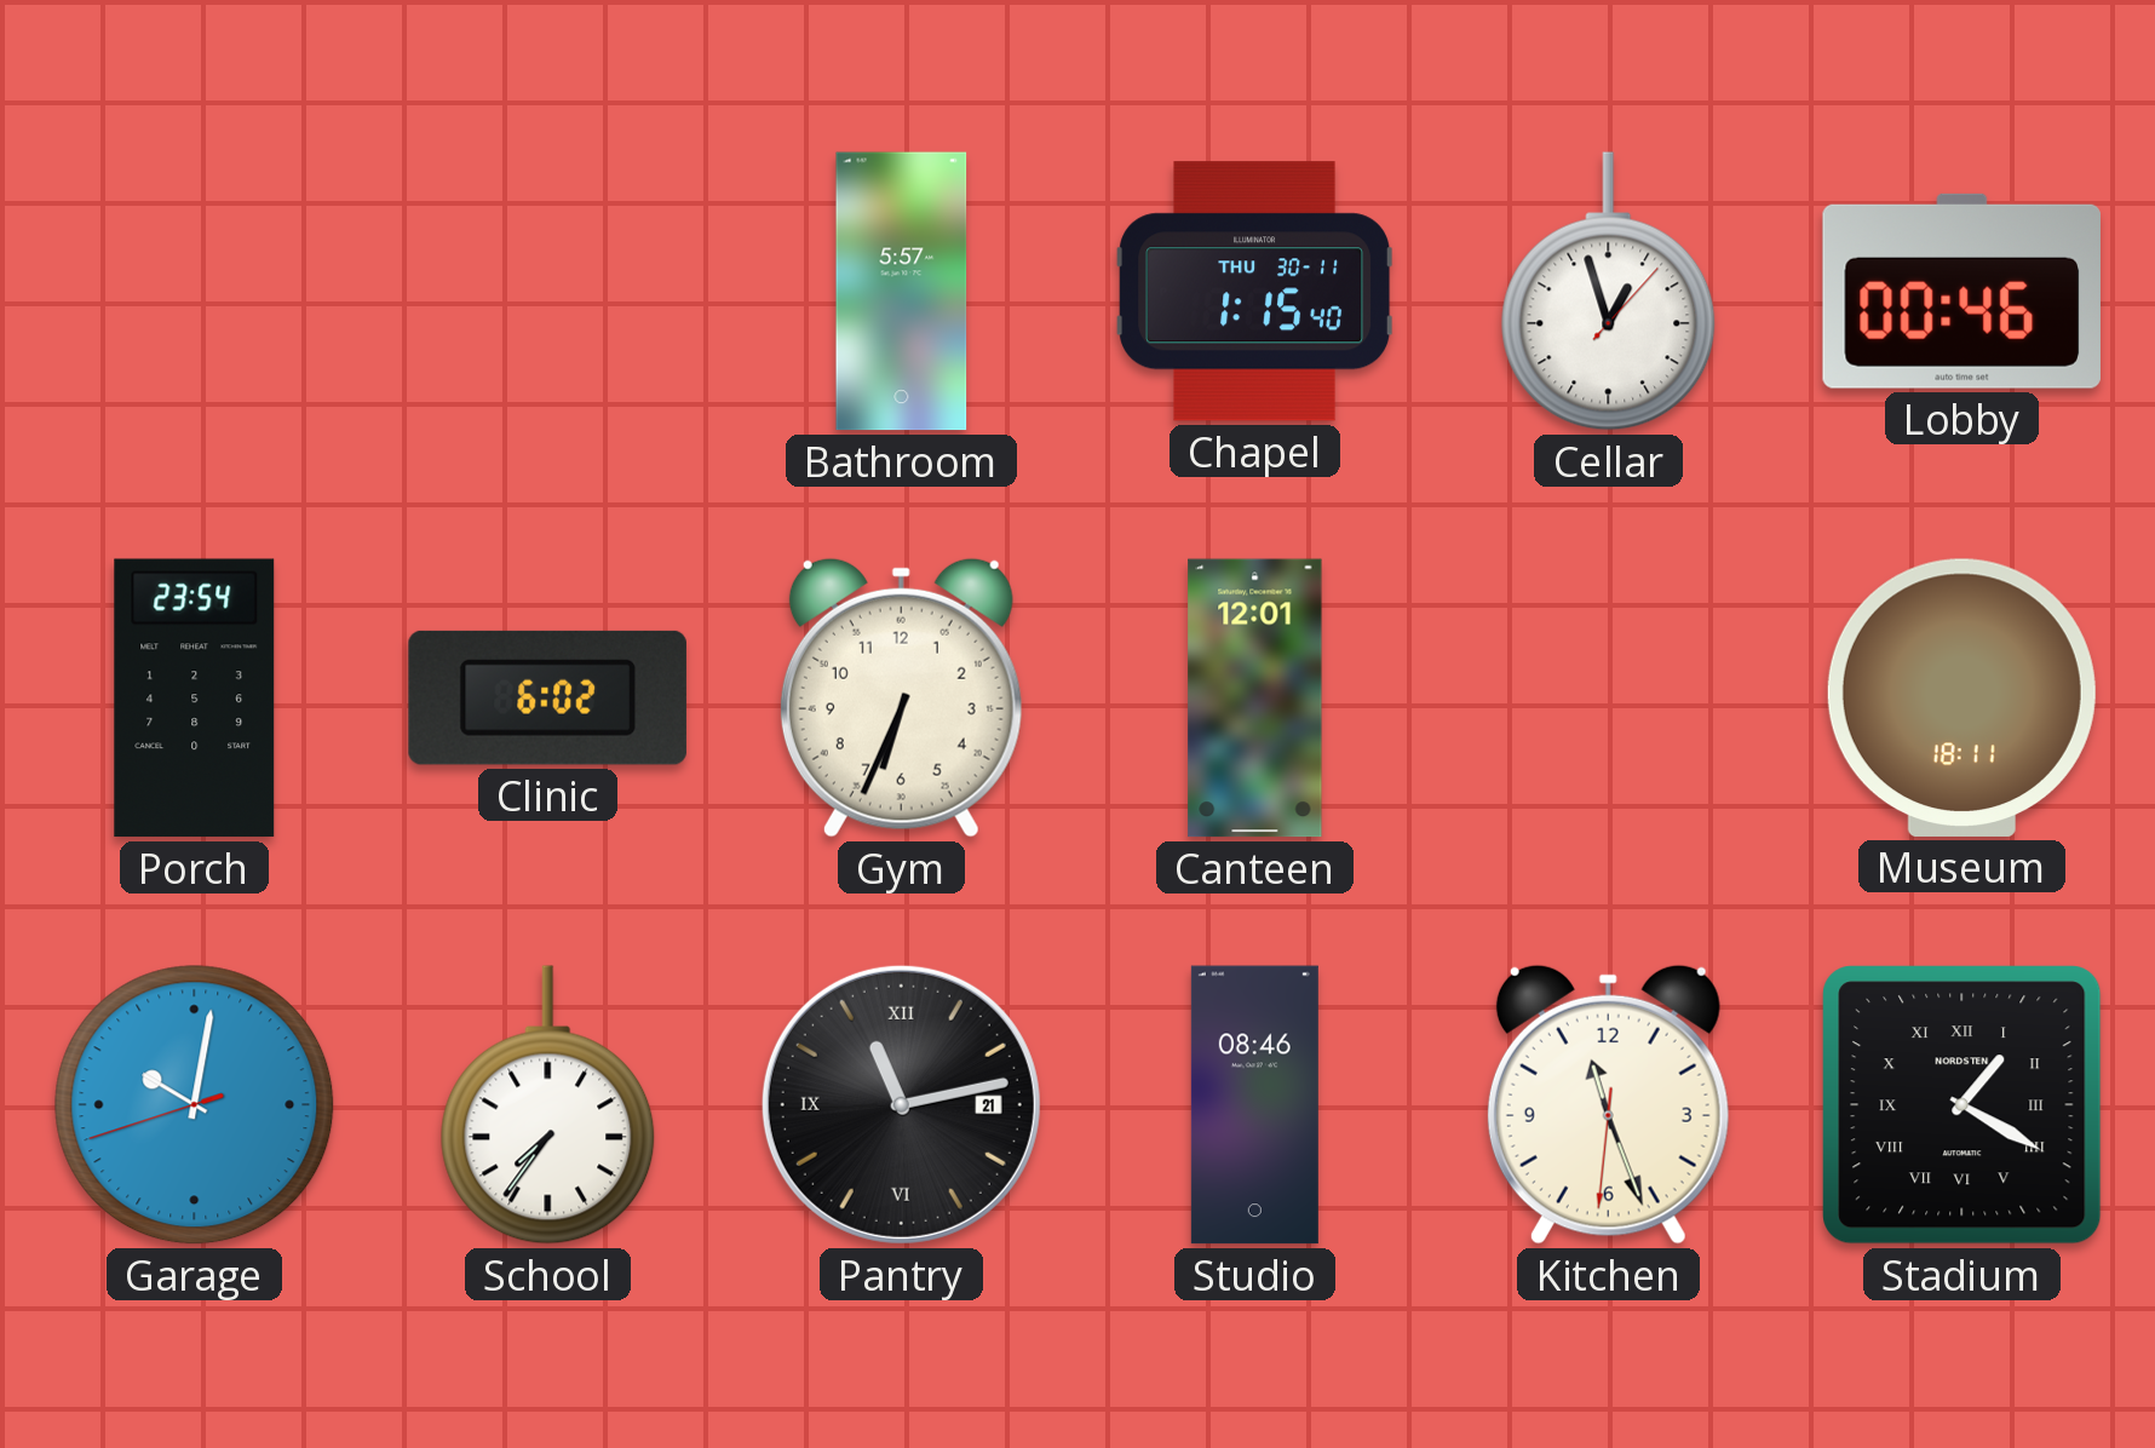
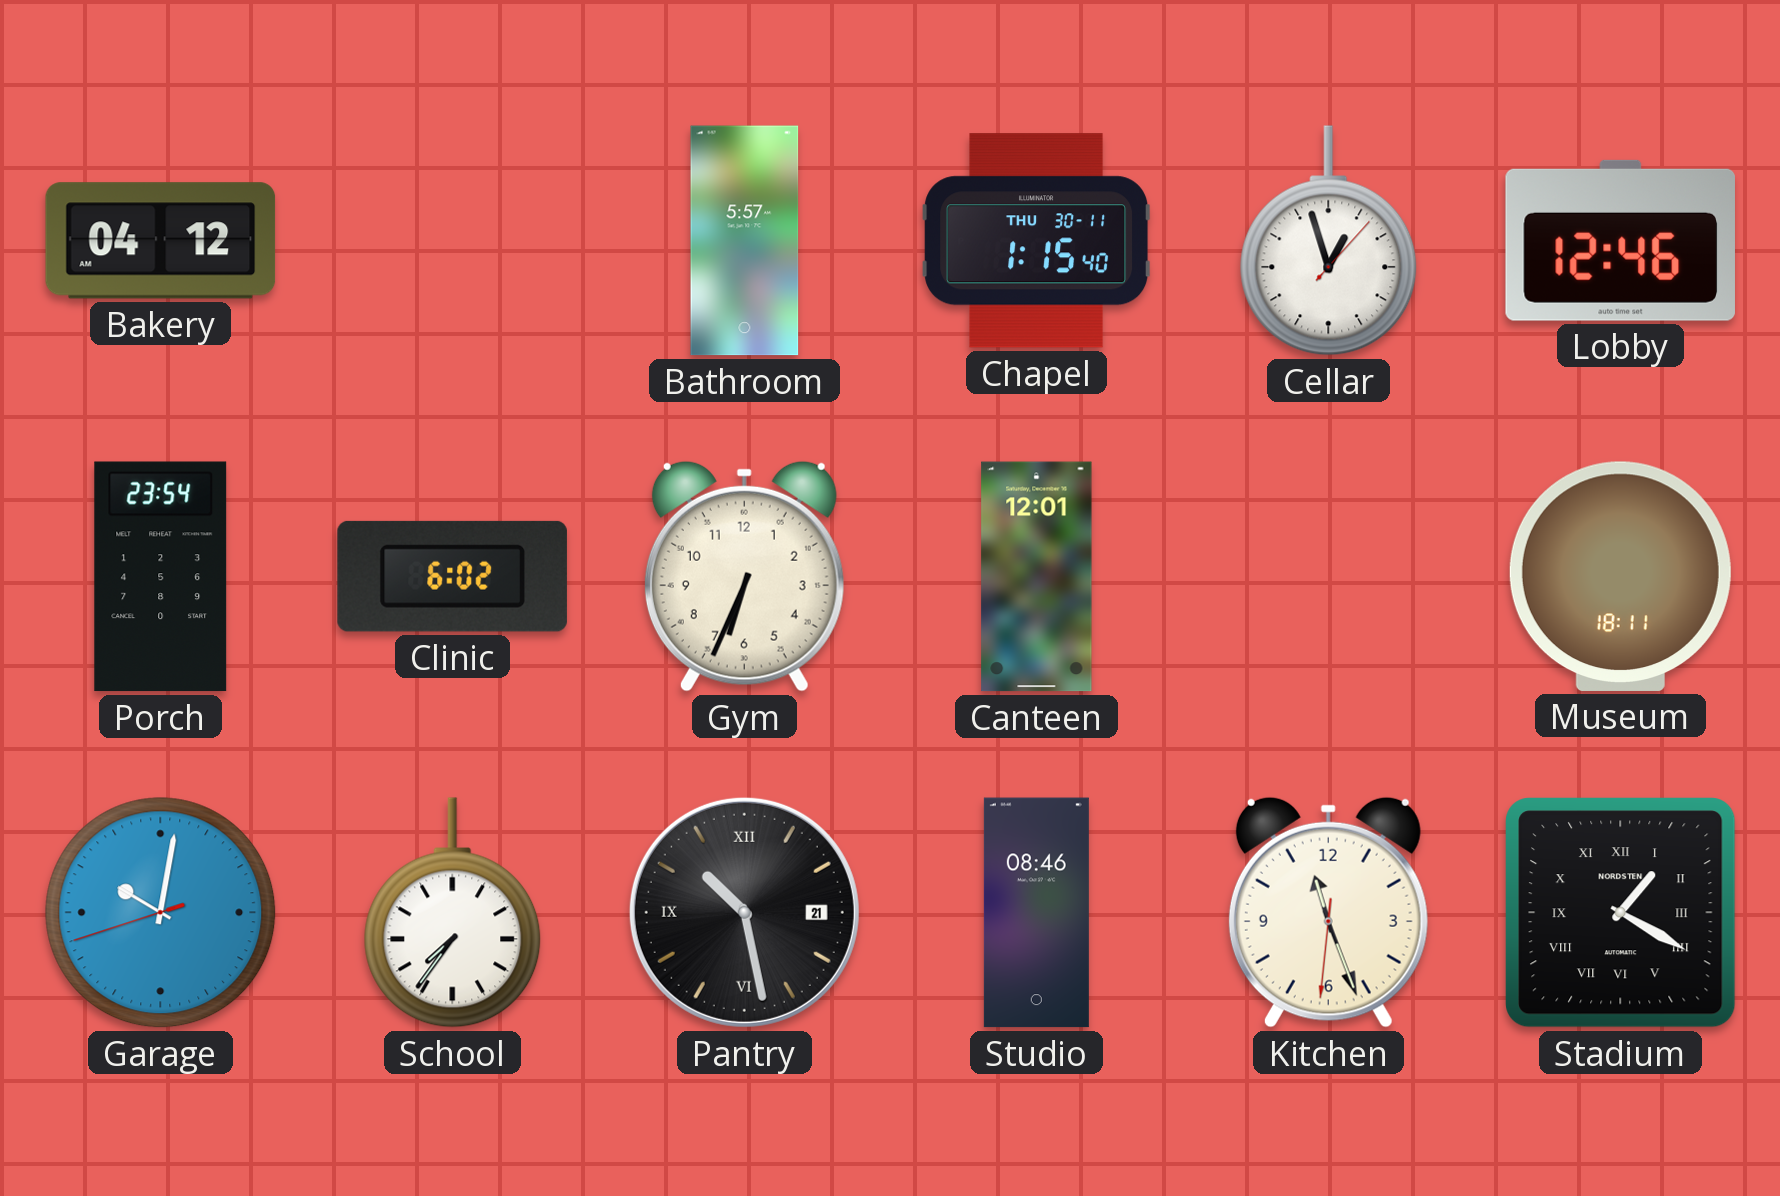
Bakery: none -> 04:12 (161, 241)
Lobby: 00:46 -> 12:46 (1620, 240)
Pantry: 11:13 -> 10:28 (744, 912)
